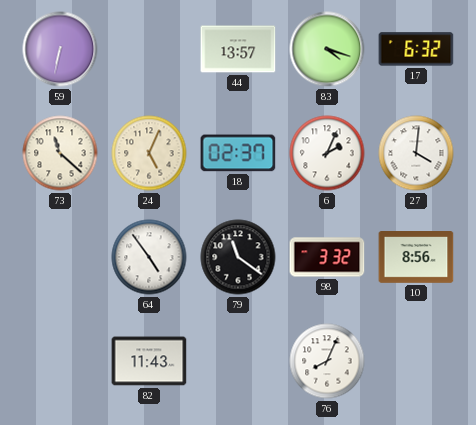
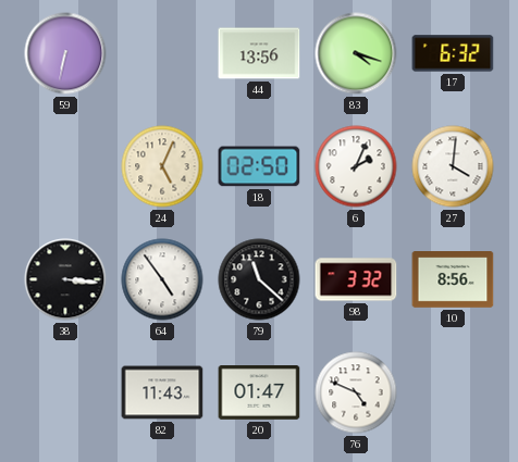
44: 13:57 -> 13:56 (259, 53)
73: 11:22 -> none (60, 153)
18: 02:37 -> 02:50 (259, 166)
38: none -> 3:16 (65, 279)
79: 11:21 -> 11:22 (259, 279)
20: none -> 01:47 (259, 394)
76: 8:04 -> 4:49 (356, 392)
